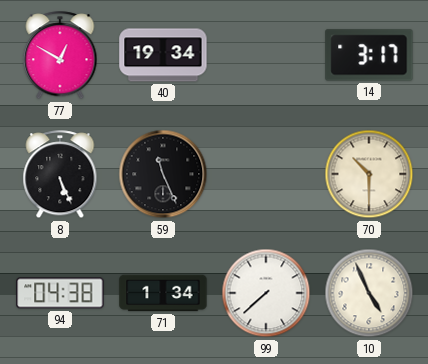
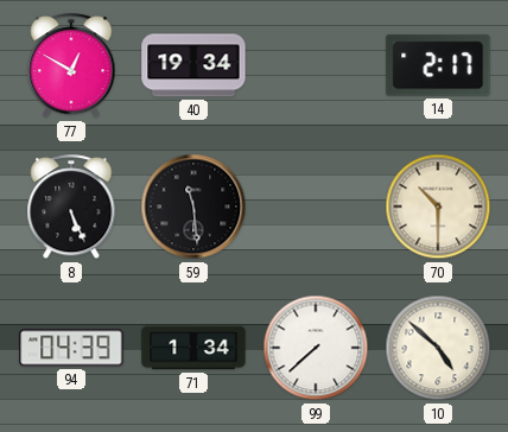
14: 3:17 -> 2:17 (438, 65)
59: 11:26 -> 11:29 (193, 207)
94: 04:38 -> 04:39 (71, 348)
10: 4:56 -> 4:52 (438, 348)
